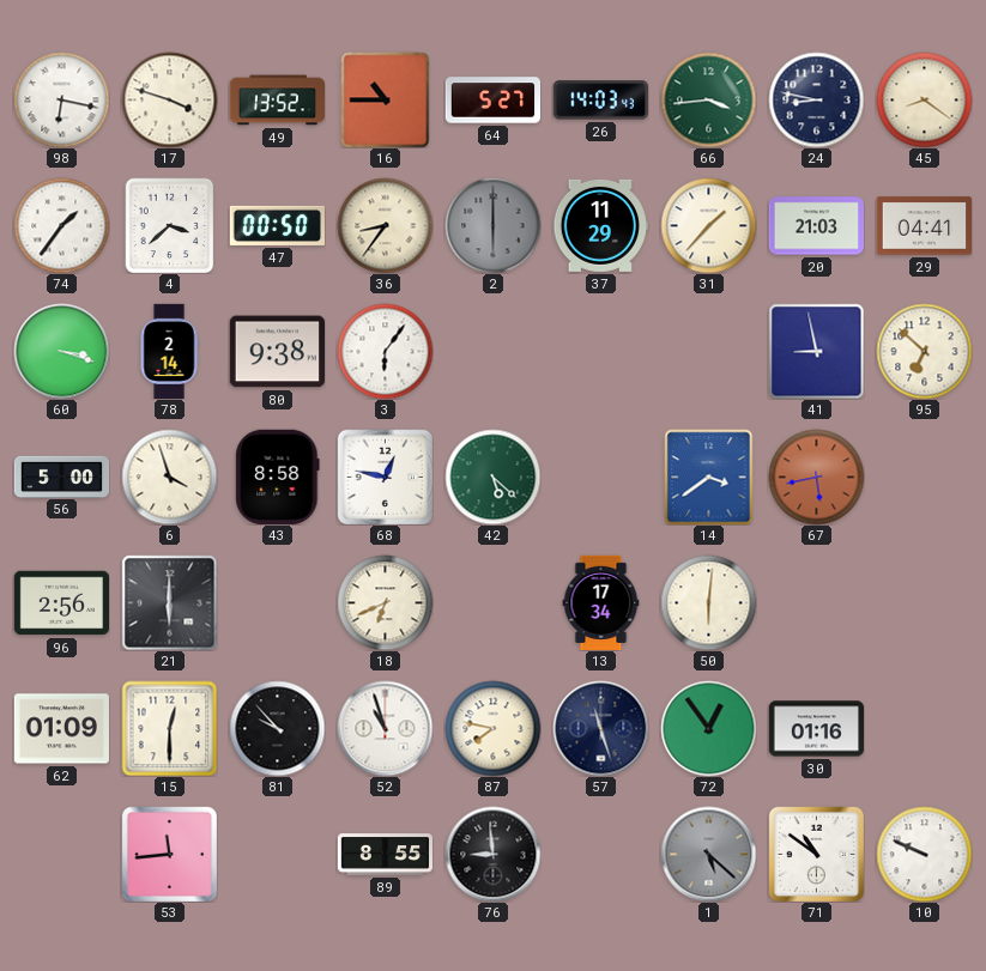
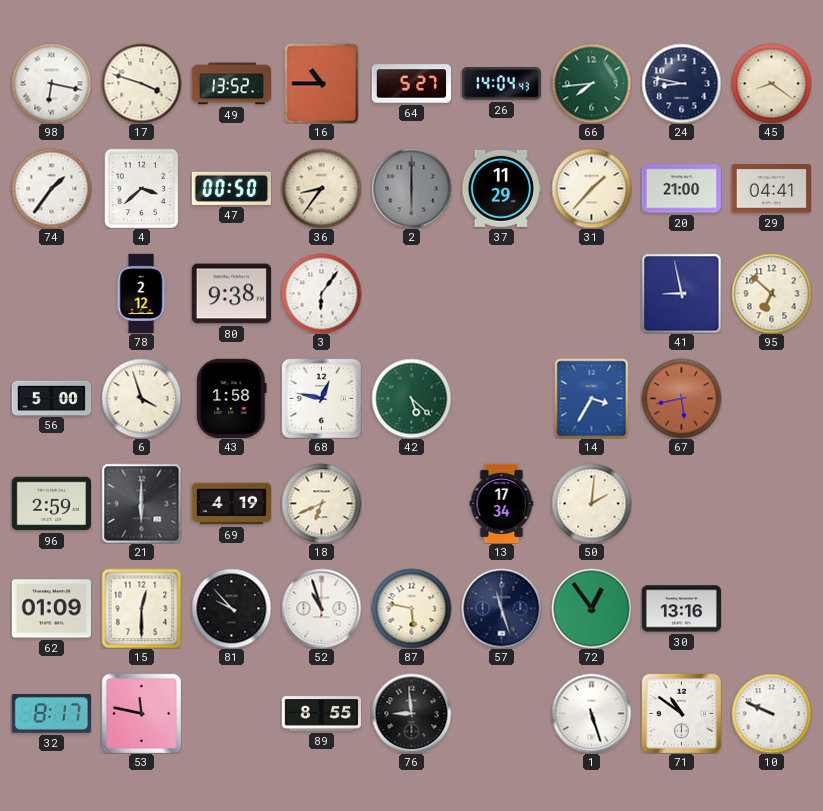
26: 14:03 -> 14:04 (501, 84)
66: 3:44 -> 7:44 (591, 83)
20: 21:03 -> 21:00 (681, 189)
60: 3:18 -> none (61, 351)
78: 2:14 -> 2:12 (141, 293)
43: 8:58 -> 1:58 (232, 398)
14: 3:39 -> 3:35 (592, 398)
96: 2:56 -> 2:59 (51, 504)
69: none -> 4:19 (231, 504)
50: 6:01 -> 2:01 (591, 503)
87: 7:47 -> 5:47 (411, 608)
30: 01:16 -> 13:16 (681, 609)
32: none -> 8:17 (51, 713)
53: 11:44 -> 11:47 (141, 713)
1: 5:22 -> 5:27 (591, 713)
1 dial: grey -> white (591, 713)
